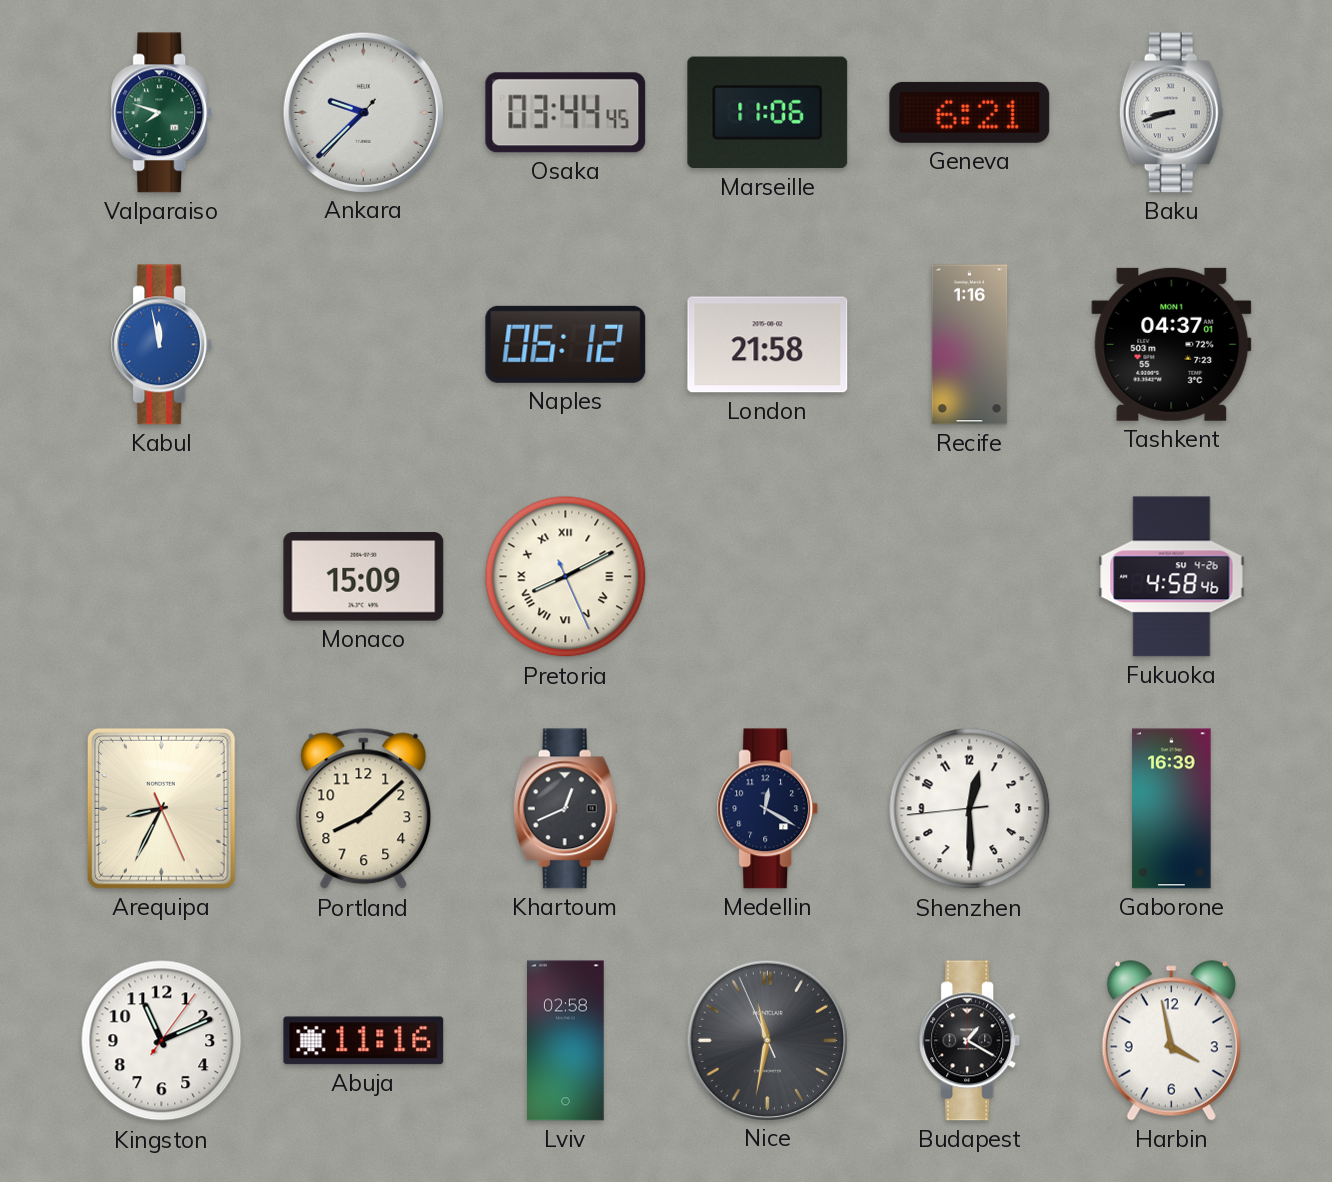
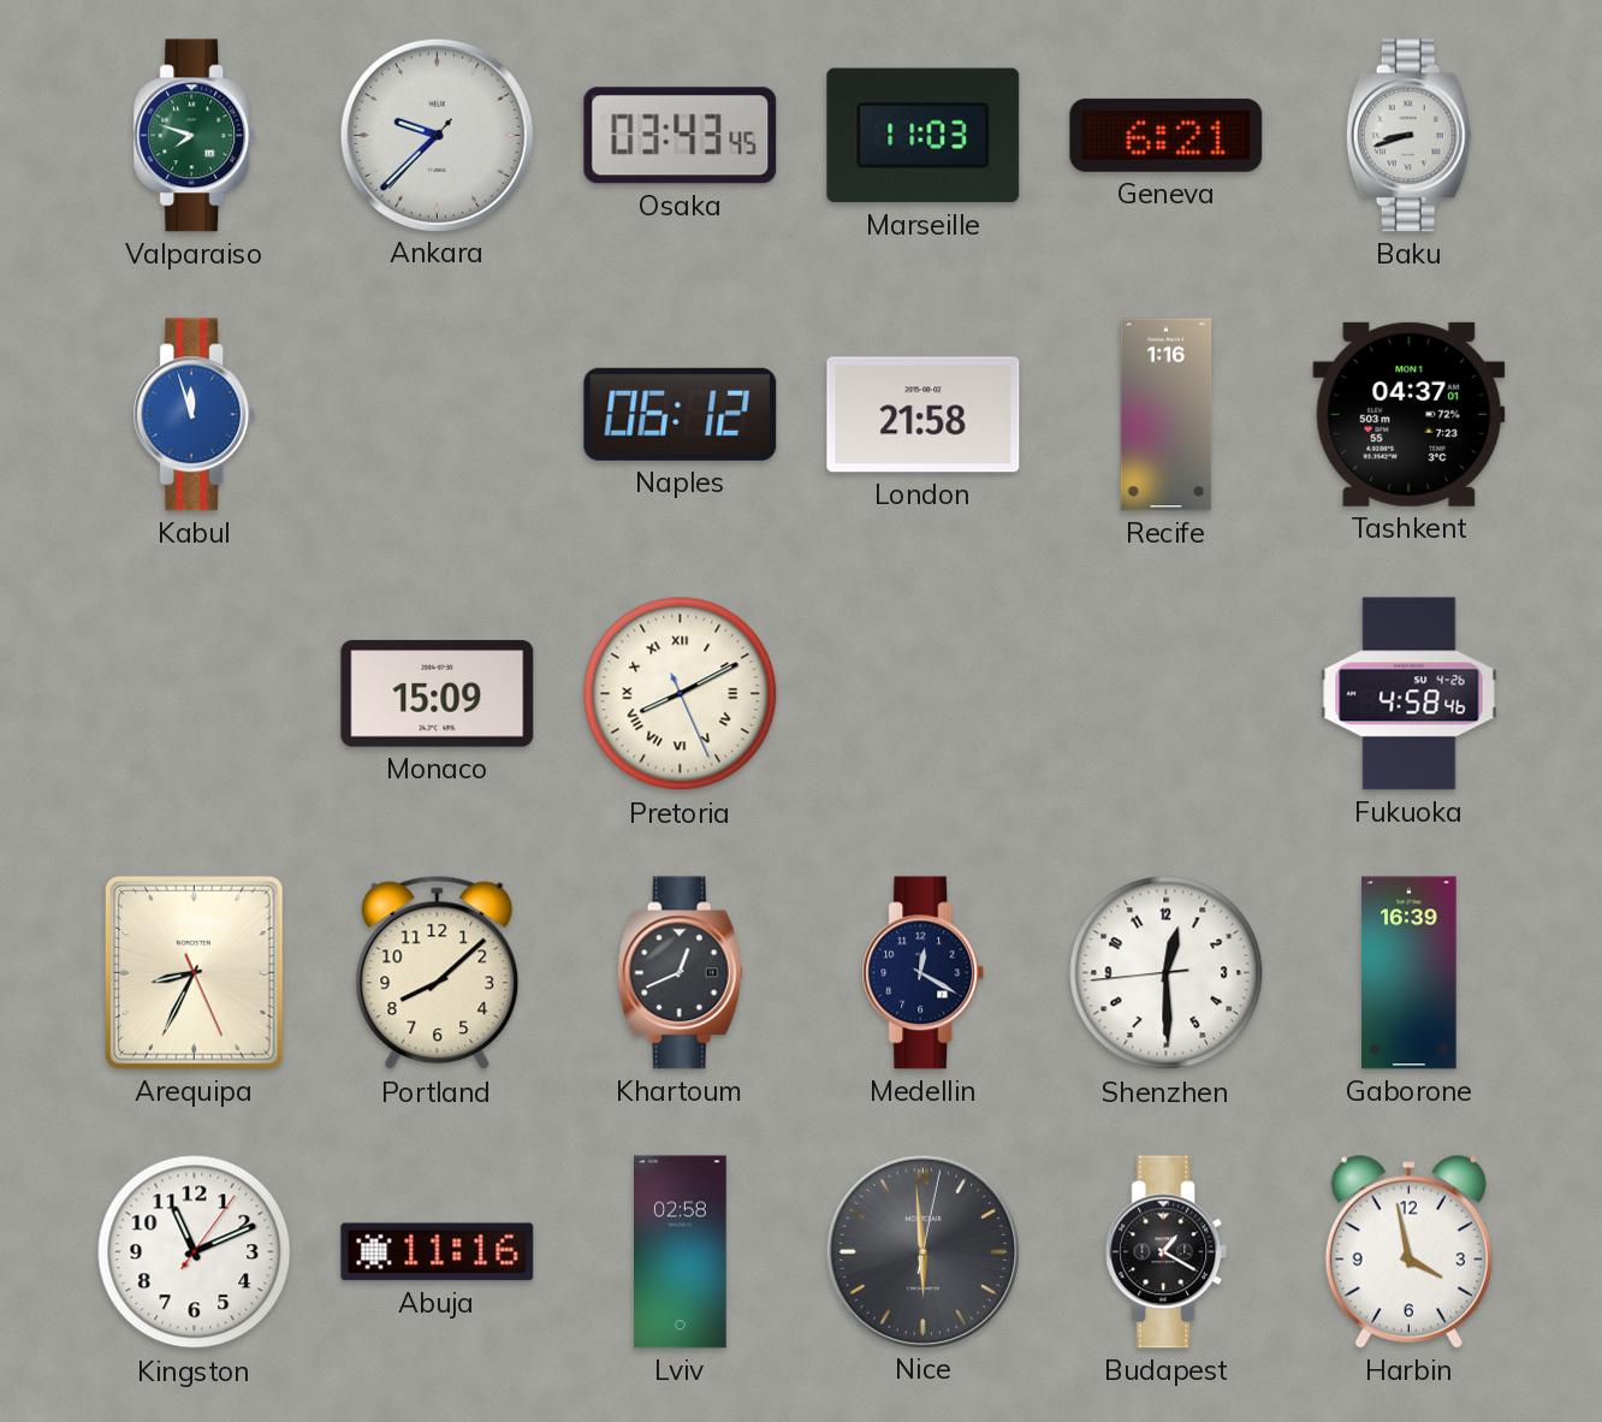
Osaka: 03:44 -> 03:43 (681, 136)
Marseille: 11:06 -> 11:03 (924, 136)
Kabul: 11:58 -> 11:57 (195, 415)
Nice: 11:31 -> 5:59 (922, 1251)
